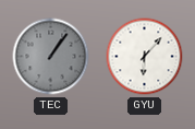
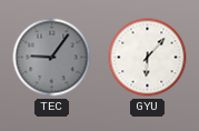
TEC: 1:06 -> 9:06 (52, 58)
